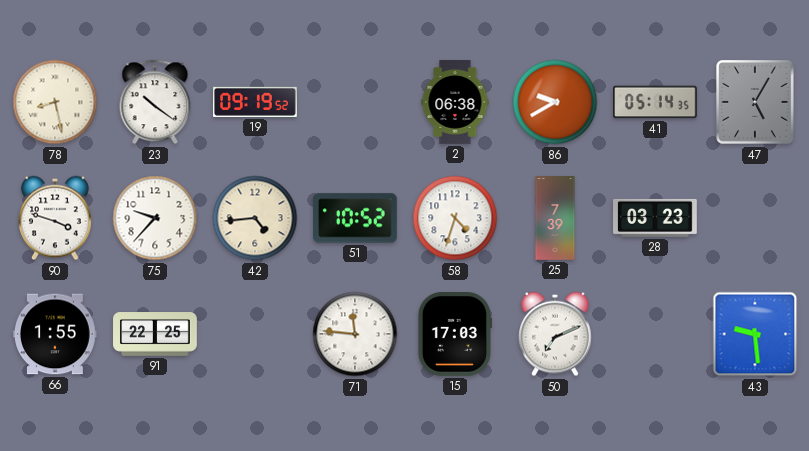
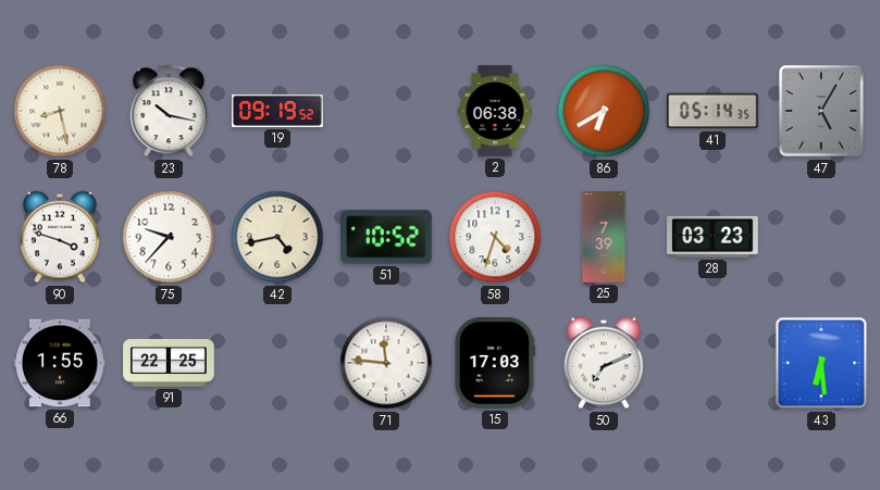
23: 10:21 -> 10:17 (169, 111)
86: 9:40 -> 6:40 (604, 111)
42: 4:44 -> 4:43 (277, 237)
43: 9:29 -> 6:29 (821, 363)
